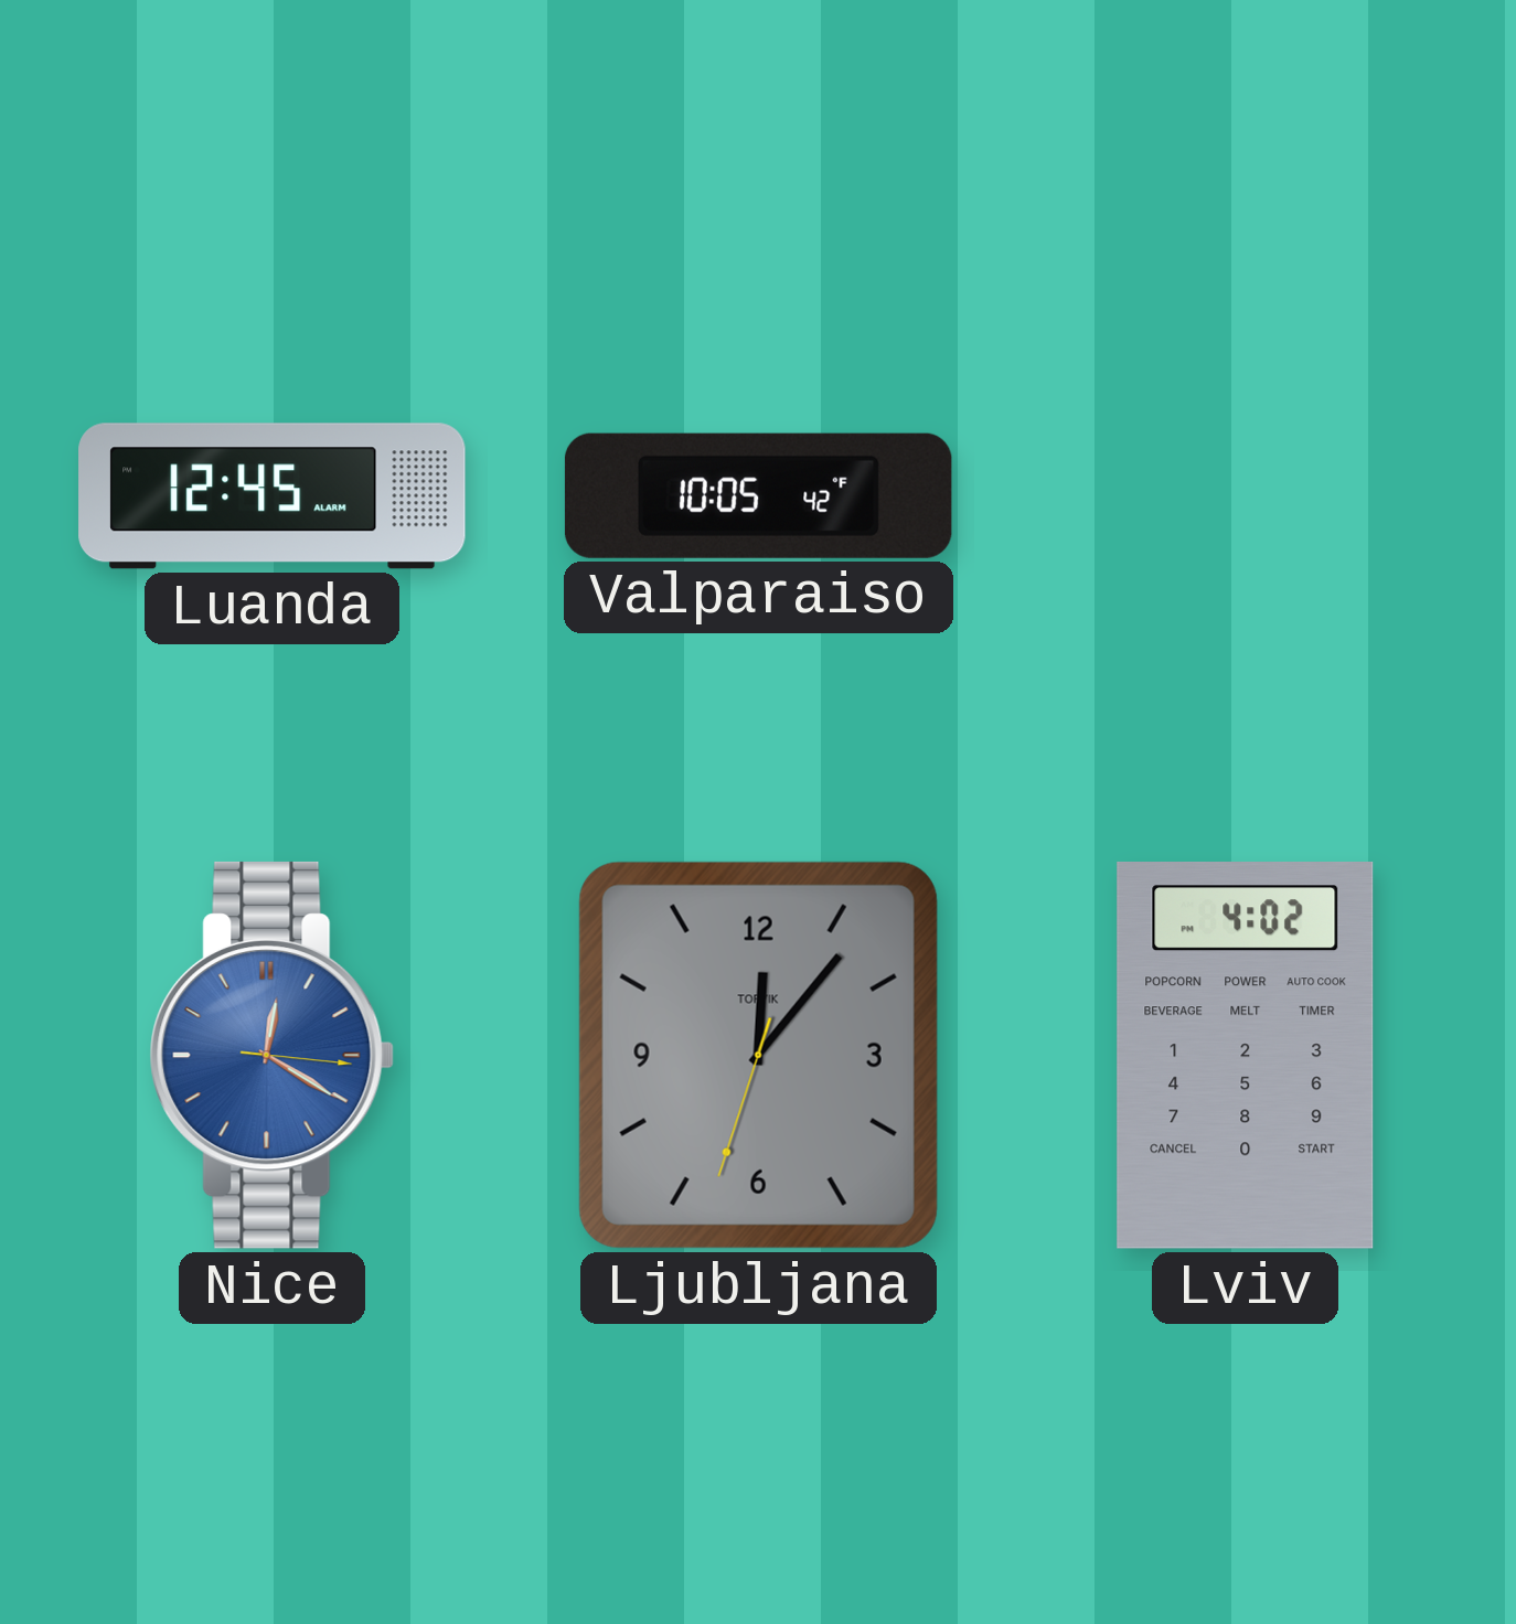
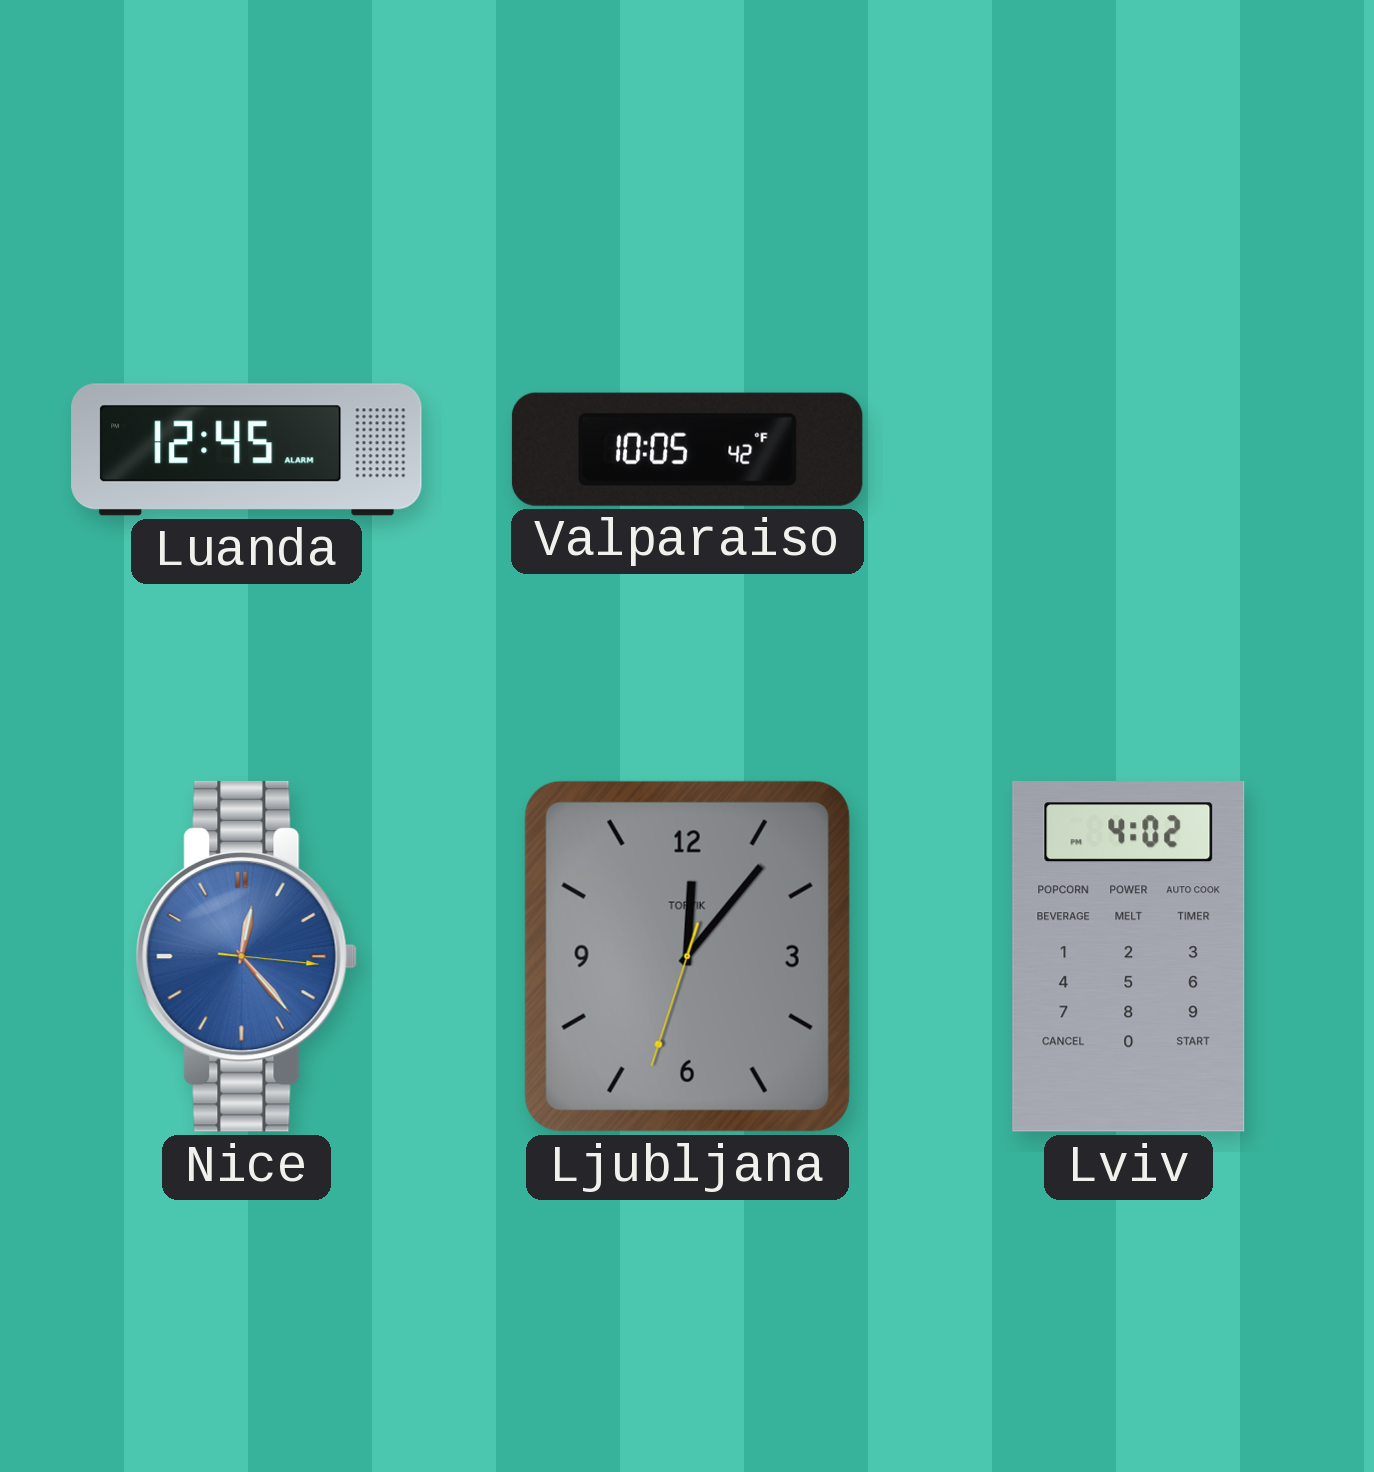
Nice: 12:20 -> 12:23 (246, 956)
